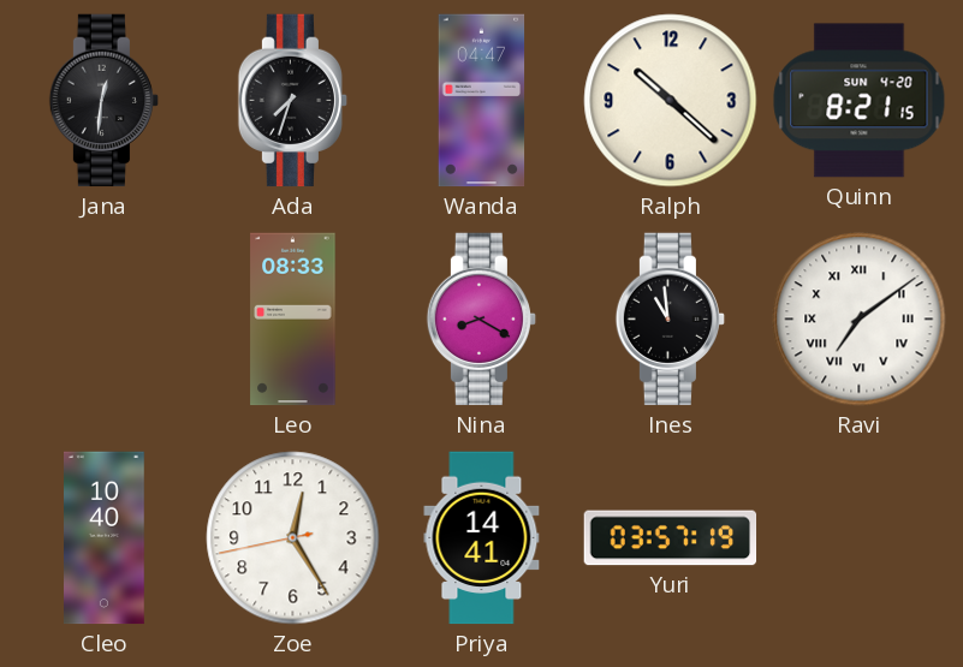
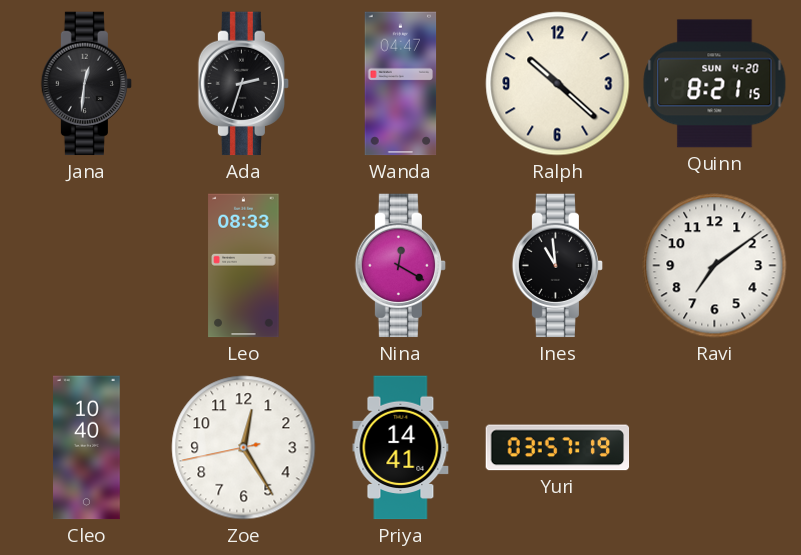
Ada: 7:33 -> 2:33 (244, 84)
Nina: 8:20 -> 12:20 (401, 266)
Ravi numerals: Roman -> Arabic (715, 266)
